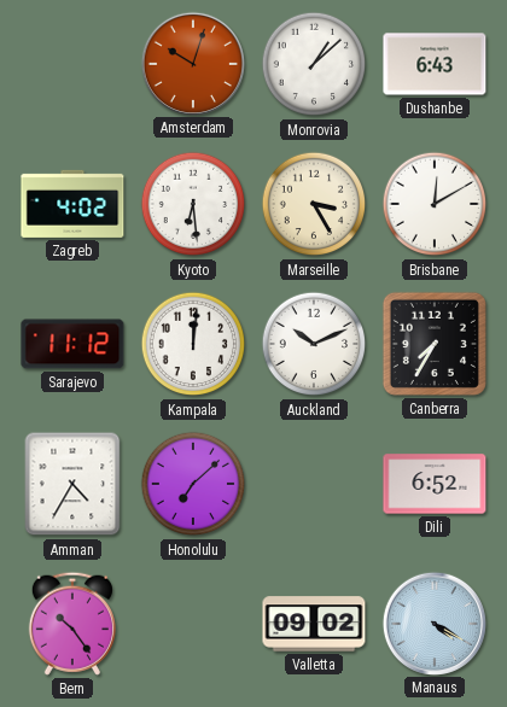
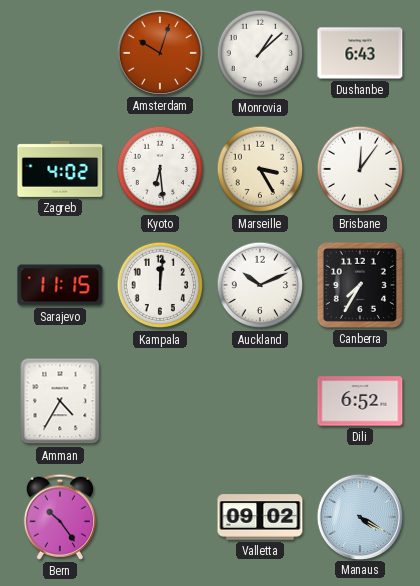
Brisbane: 12:10 -> 12:06 (360, 169)
Sarajevo: 11:12 -> 11:15 (60, 285)
Honolulu: 7:08 -> none (193, 484)
